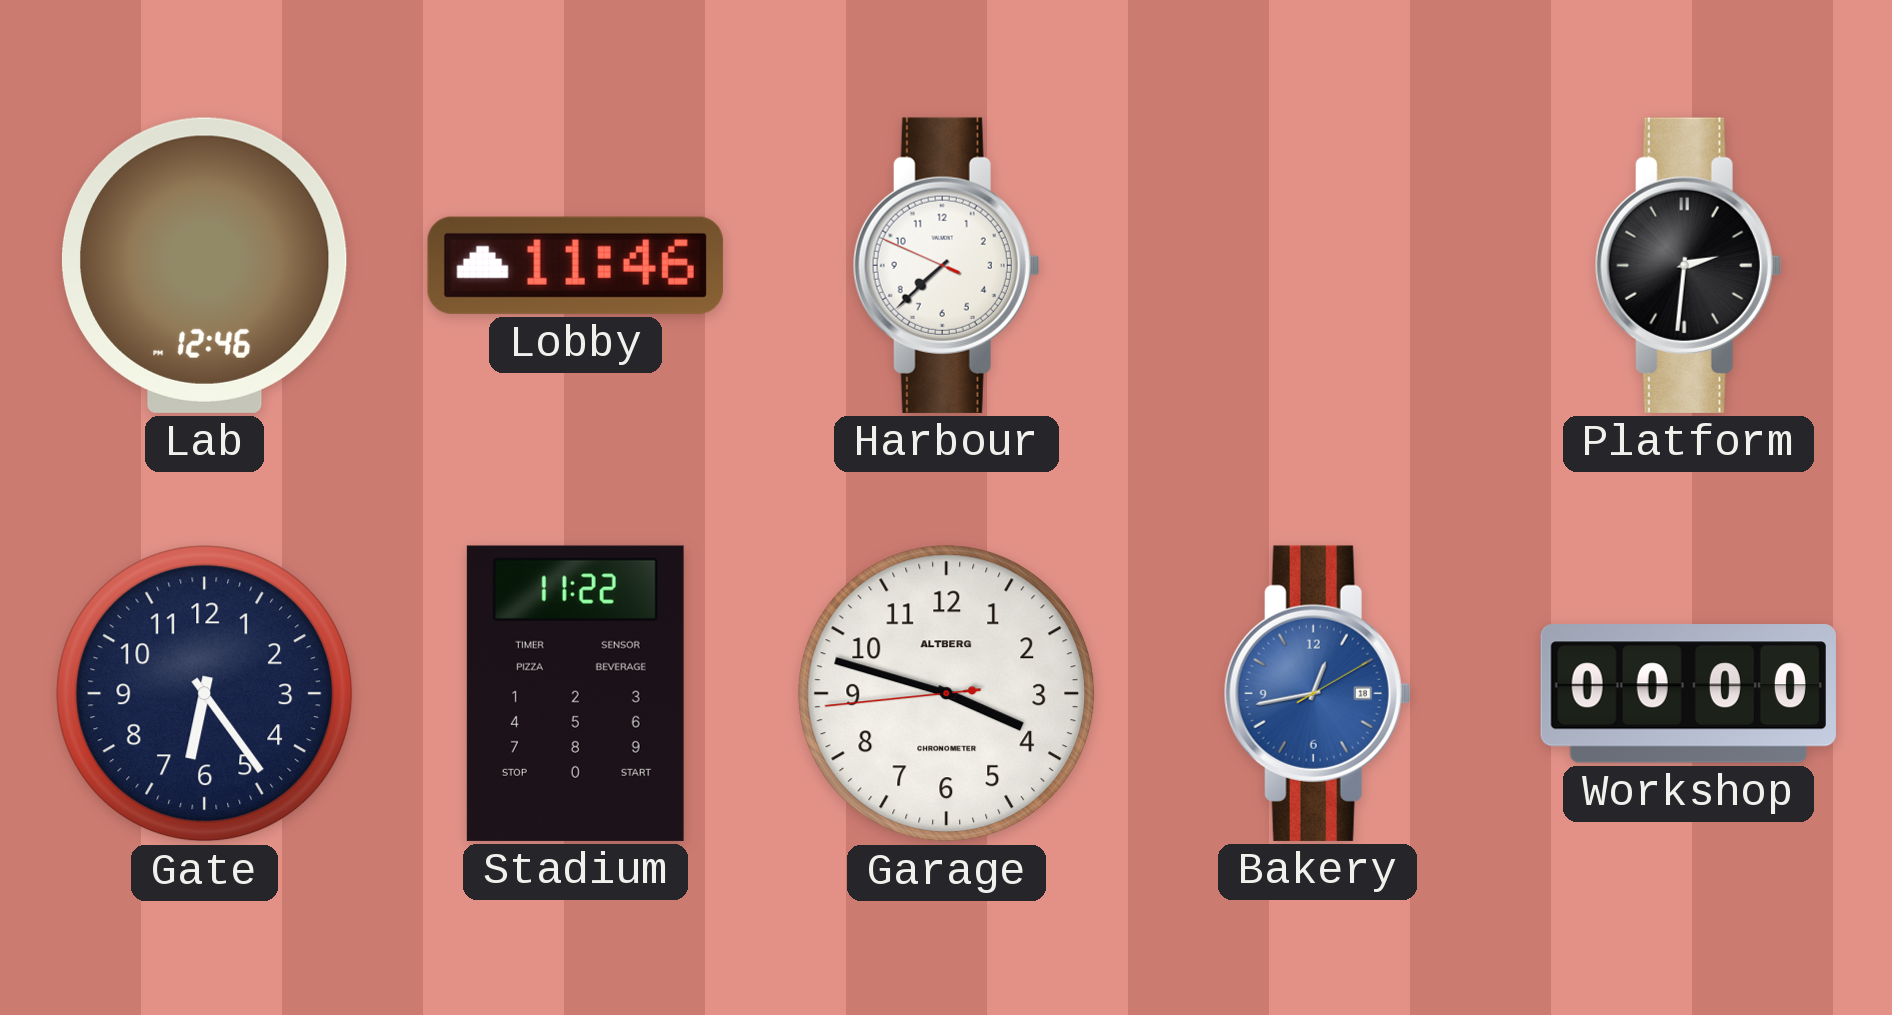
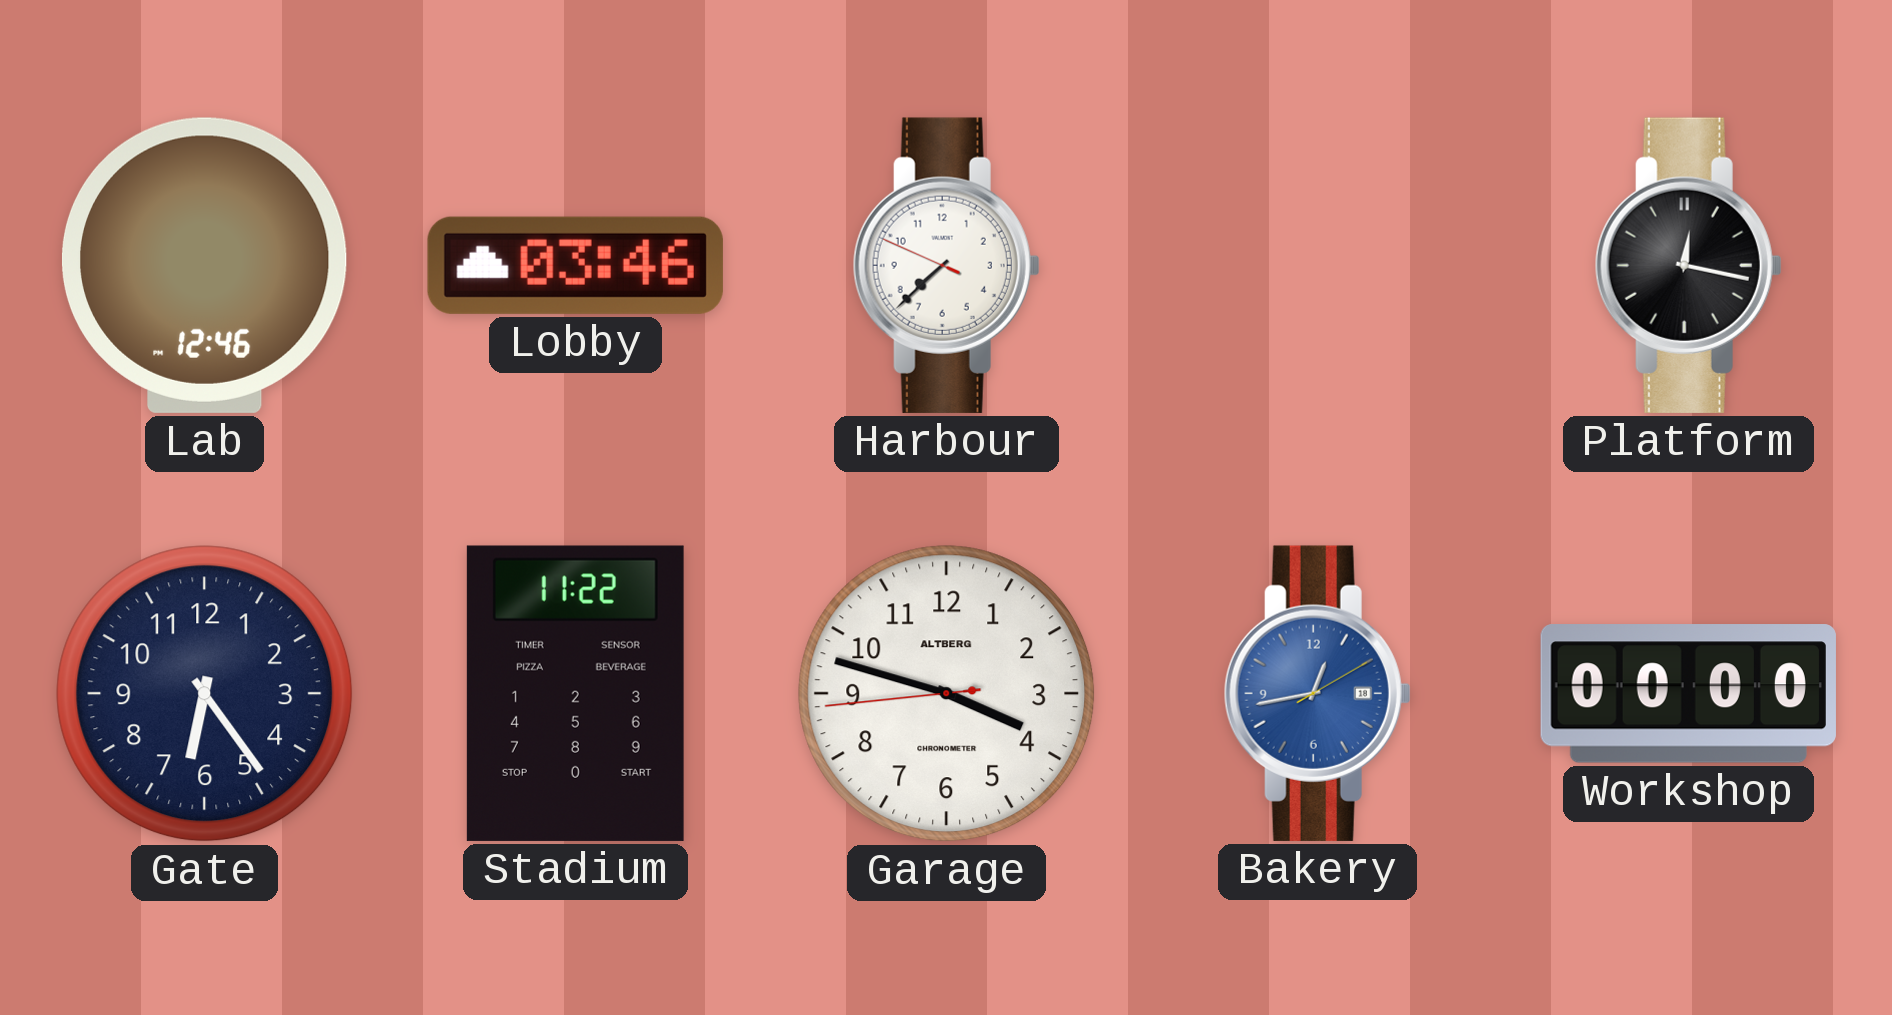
Lobby: 11:46 -> 03:46 (575, 265)
Platform: 2:31 -> 12:17 (1688, 265)
